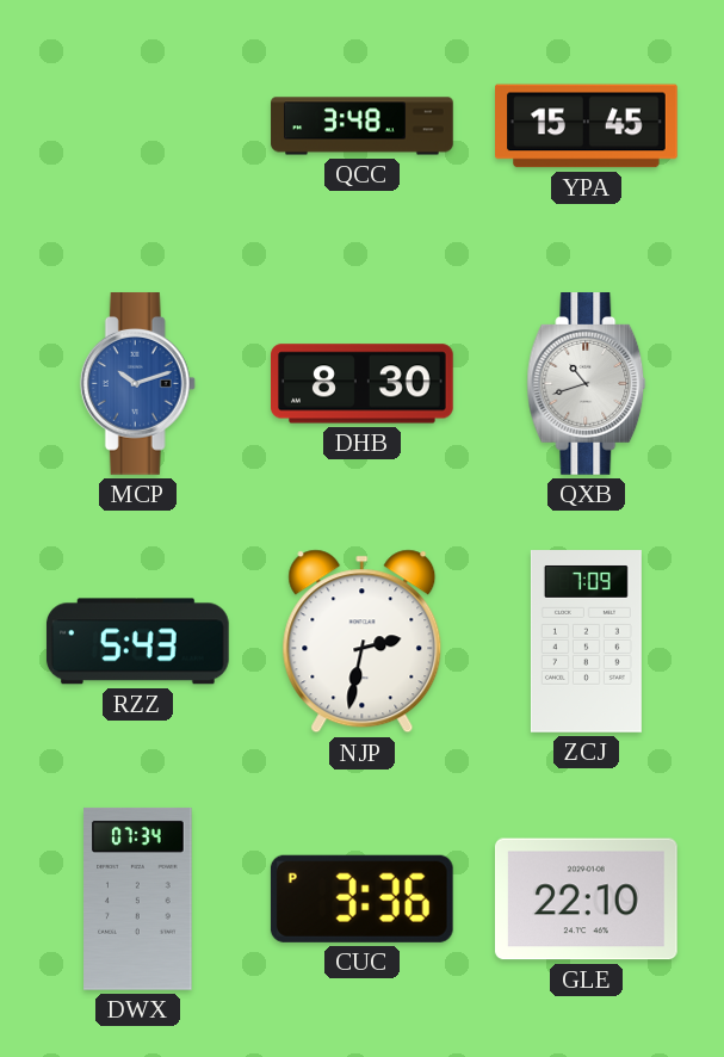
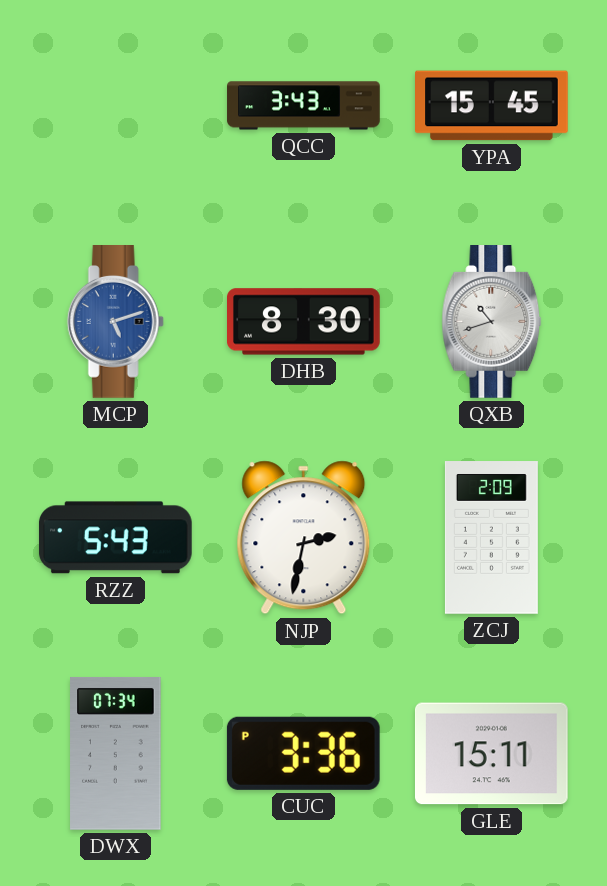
QCC: 3:48 -> 3:43 (304, 106)
MCP: 10:12 -> 5:12 (115, 322)
ZCJ: 7:09 -> 2:09 (491, 538)
GLE: 22:10 -> 15:11 (491, 754)
